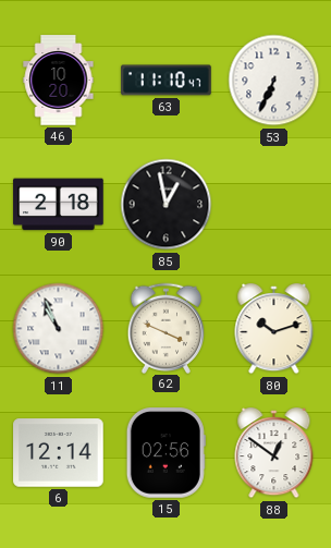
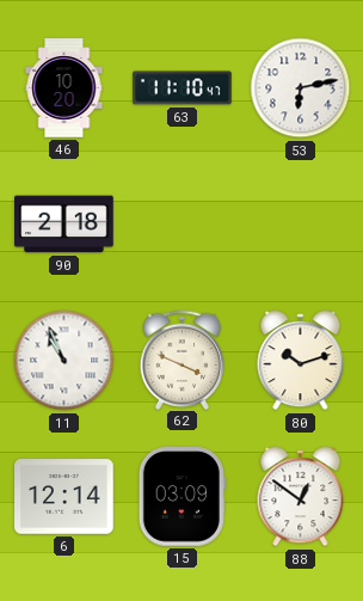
53: 6:34 -> 6:13 (301, 88)
85: 12:58 -> none (167, 205)
15: 02:56 -> 03:09 (181, 497)
